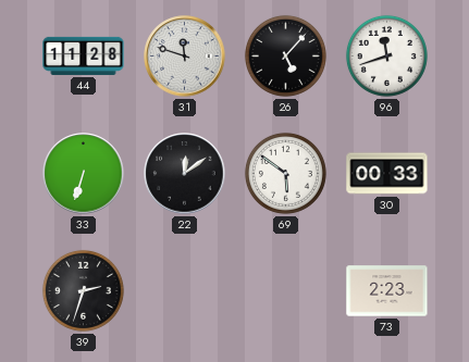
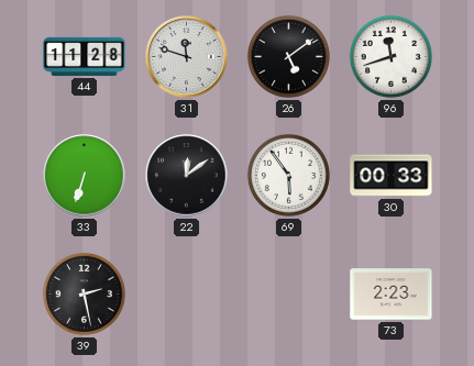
26: 5:07 -> 5:09 (288, 56)
69: 5:51 -> 5:54 (288, 175)
39: 2:33 -> 2:28 (84, 293)
